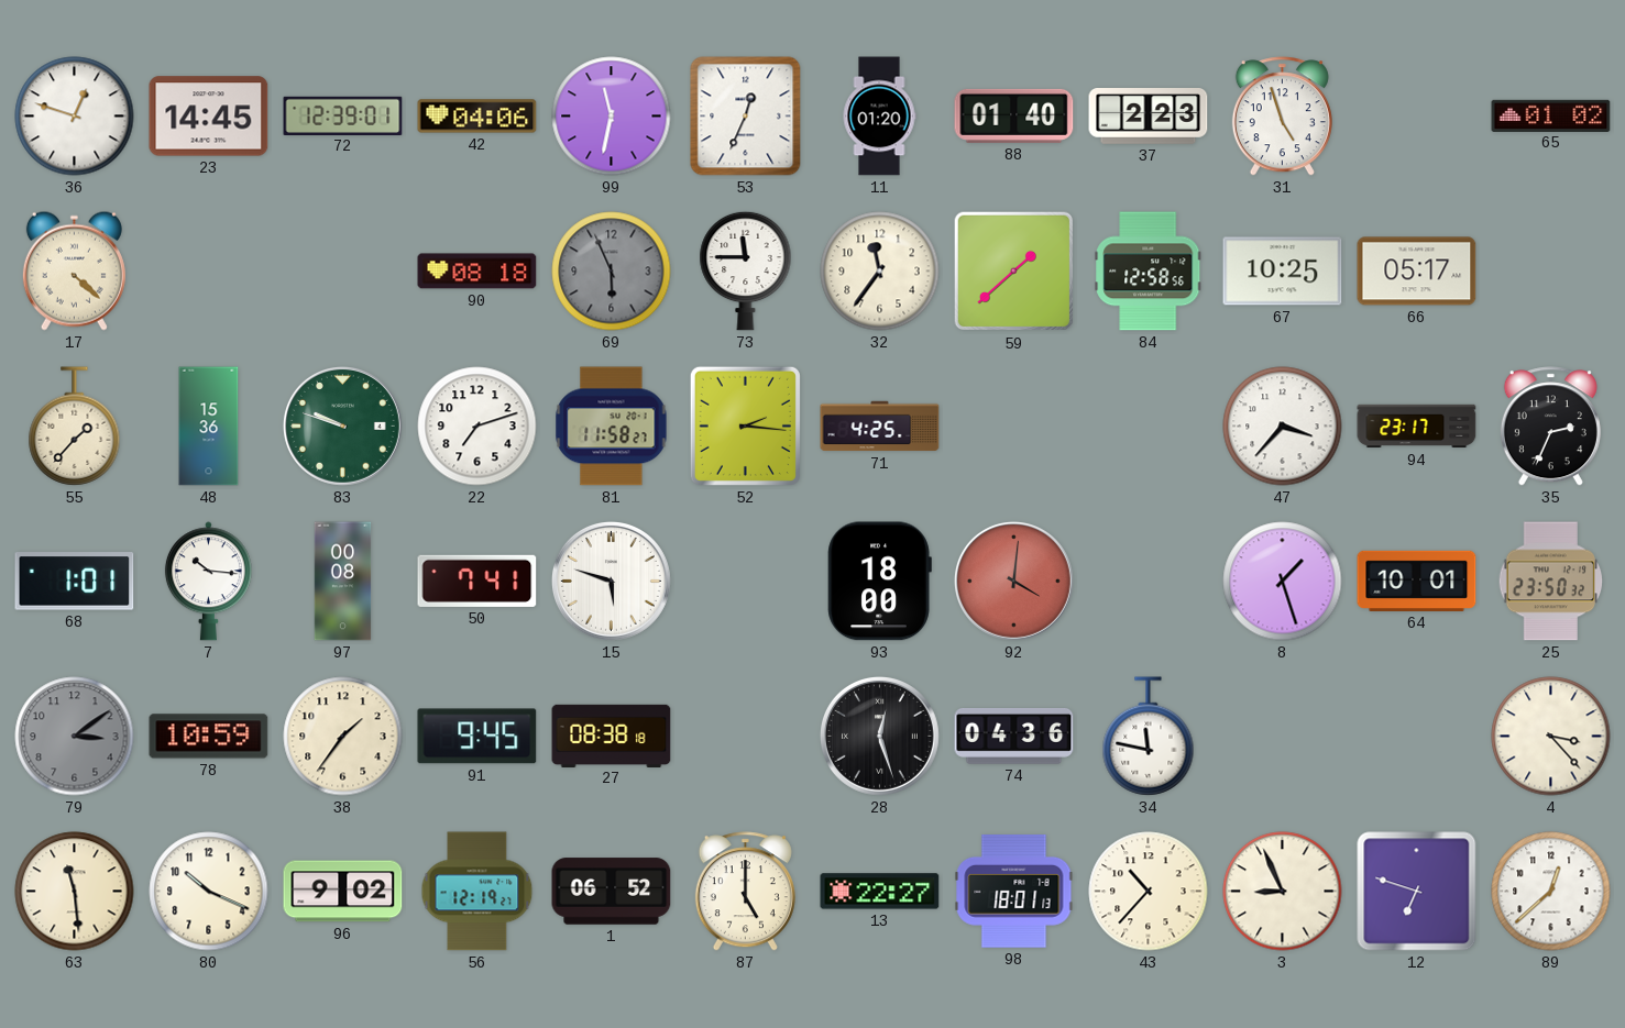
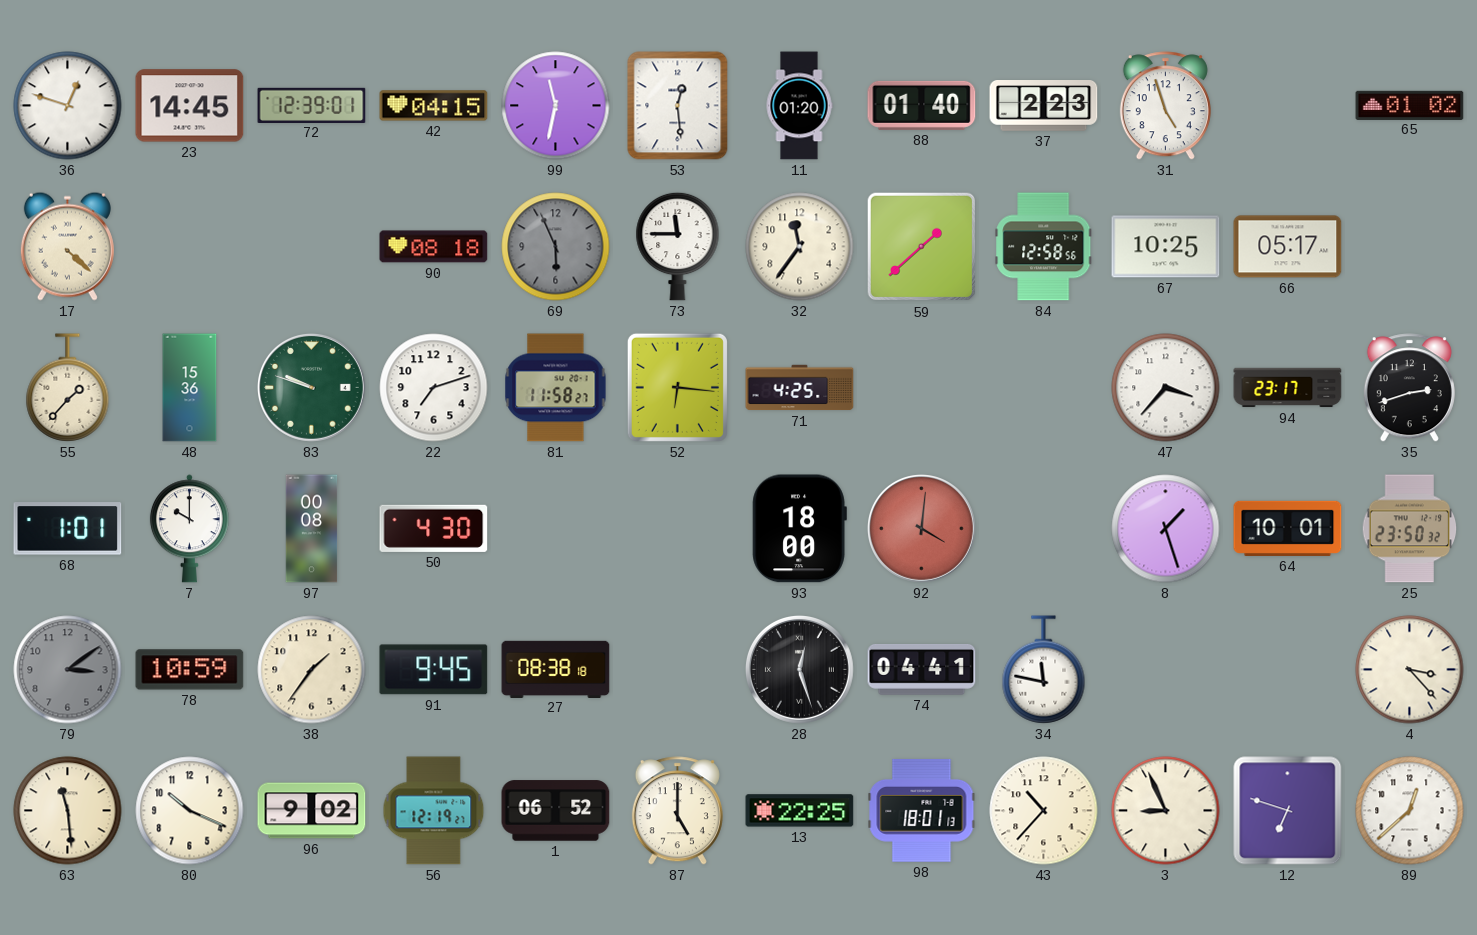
42: 04:06 -> 04:15 (434, 106)
53: 12:34 -> 12:29 (678, 106)
52: 2:16 -> 6:16 (677, 387)
35: 2:34 -> 2:42 (1409, 388)
7: 10:16 -> 10:00 (189, 529)
50: 7:41 -> 4:30 (434, 528)
15: 5:48 -> none (611, 581)
74: 04:36 -> 04:41 (922, 669)
13: 22:27 -> 22:25 (800, 811)
